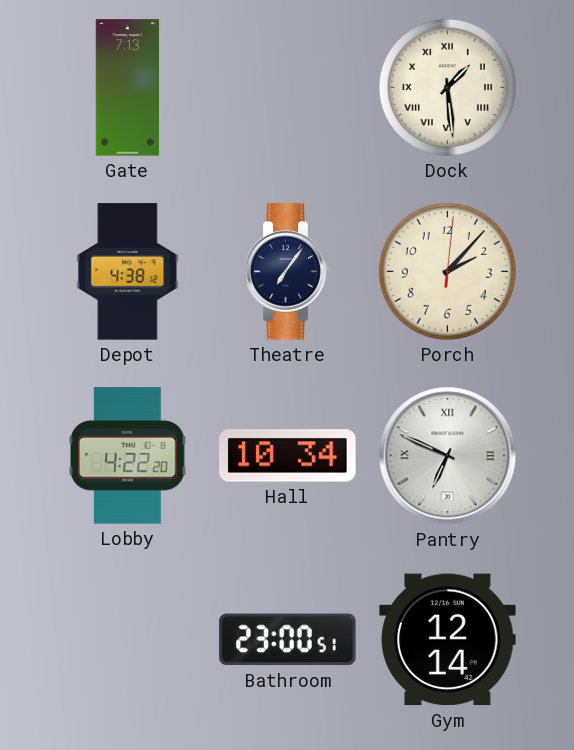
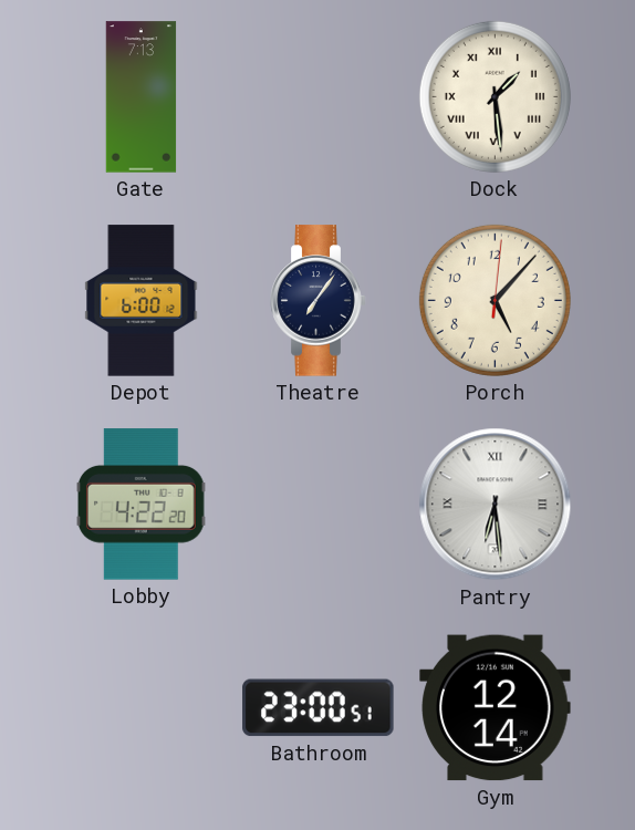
Depot: 4:38 -> 6:00 (142, 301)
Porch: 2:07 -> 5:07 (495, 300)
Hall: 10:34 -> none (288, 456)
Pantry: 6:49 -> 6:29 (496, 505)
